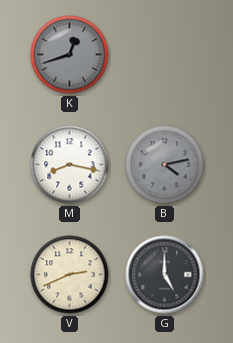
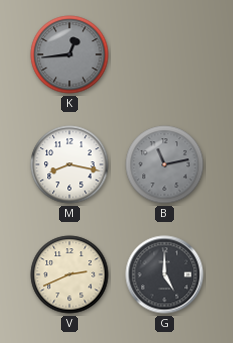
K: 12:42 -> 12:44 (70, 55)
B: 4:13 -> 11:13 (165, 165)
